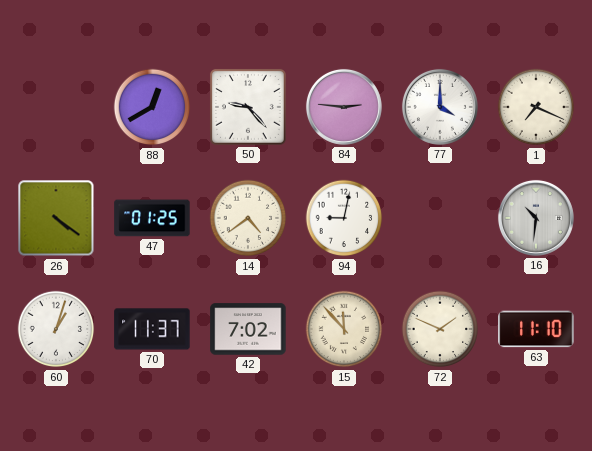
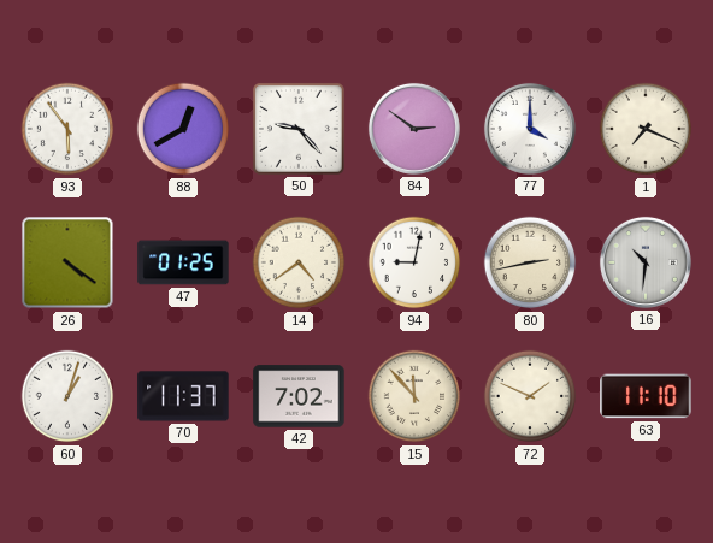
93: none -> 5:54 (67, 129)
84: 2:46 -> 2:51 (414, 129)
80: none -> 2:43 (530, 262)
